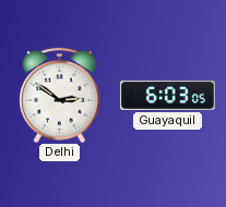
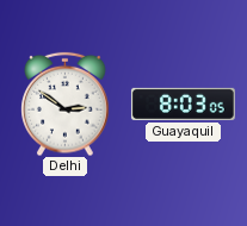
Guayaquil: 6:03 -> 8:03 (183, 103)
